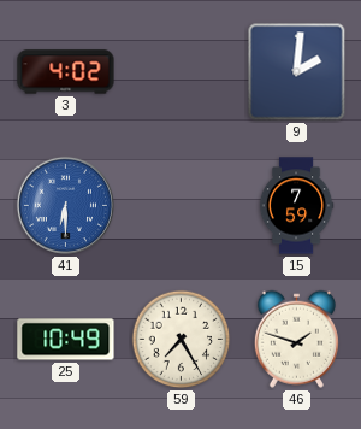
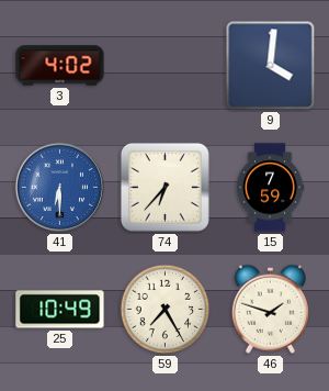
9: 2:01 -> 4:01 (271, 66)
74: none -> 6:37 (164, 187)
